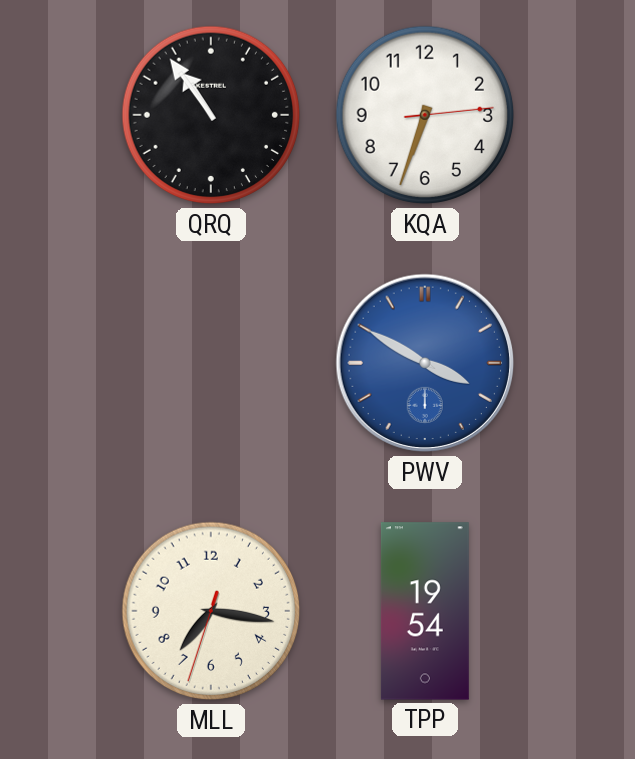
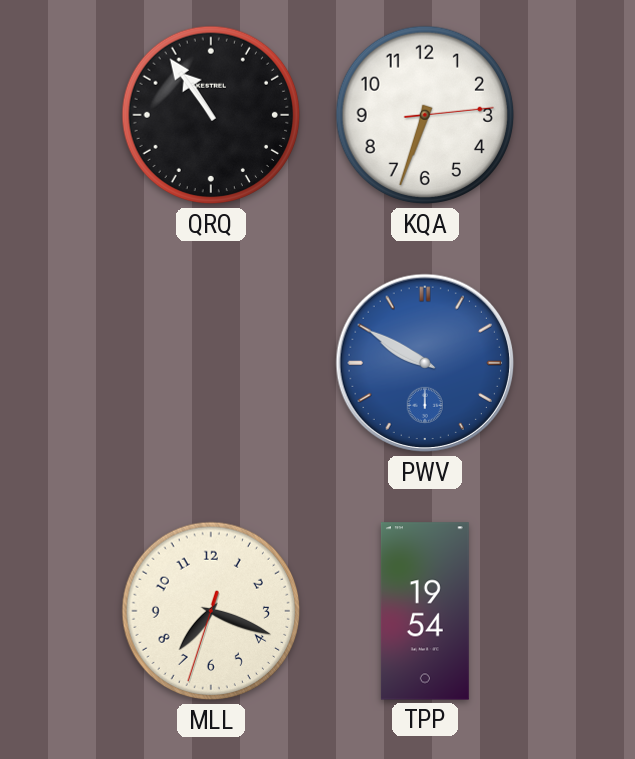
PWV: 3:50 -> 9:50 (425, 363)
MLL: 7:16 -> 7:18 (211, 611)
